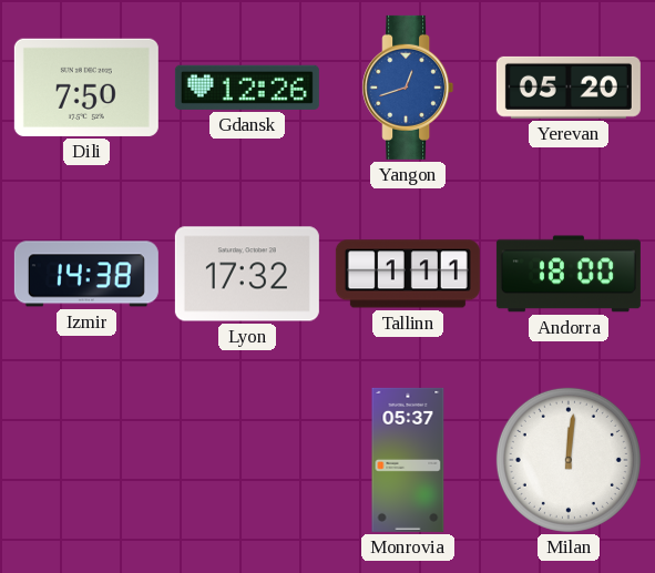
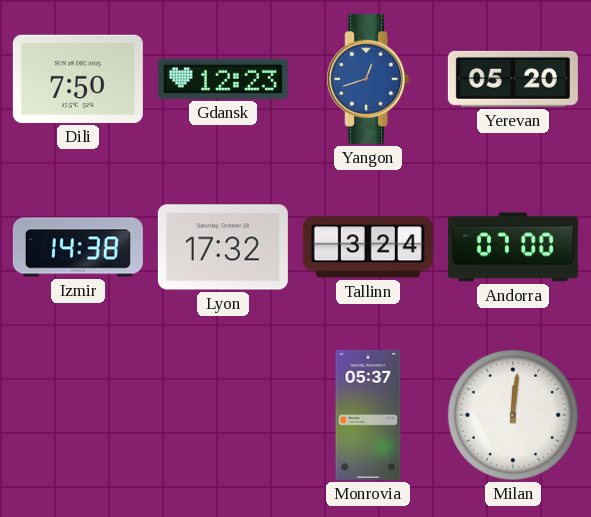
Gdansk: 12:26 -> 12:23 (223, 79)
Tallinn: 1:11 -> 3:24 (368, 247)
Andorra: 18:00 -> 07:00 (513, 247)
